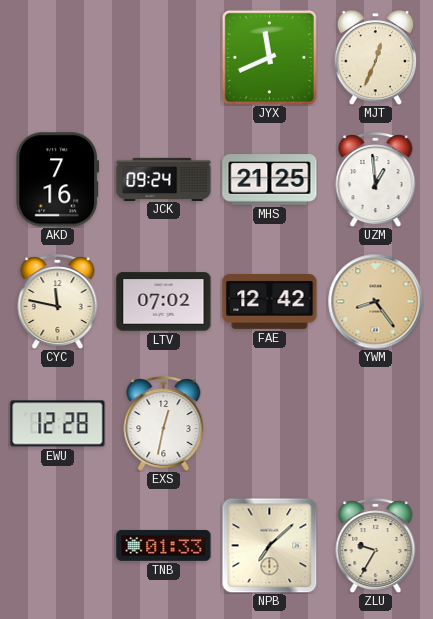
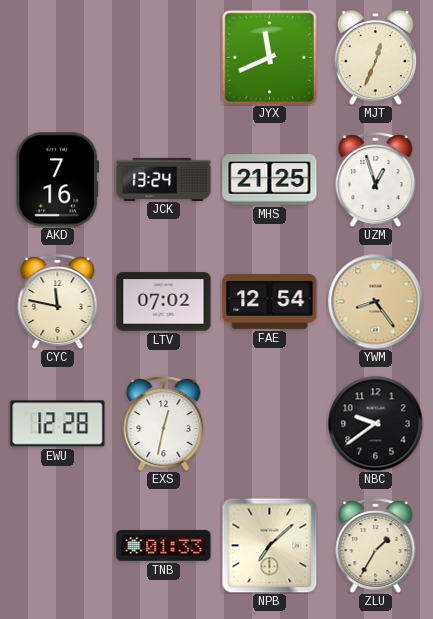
JCK: 09:24 -> 13:24 (164, 179)
UZM: 12:59 -> 12:57 (376, 180)
FAE: 12:42 -> 12:54 (270, 301)
NBC: none -> 9:39 (375, 423)
ZLU: 9:35 -> 1:35 (376, 546)
